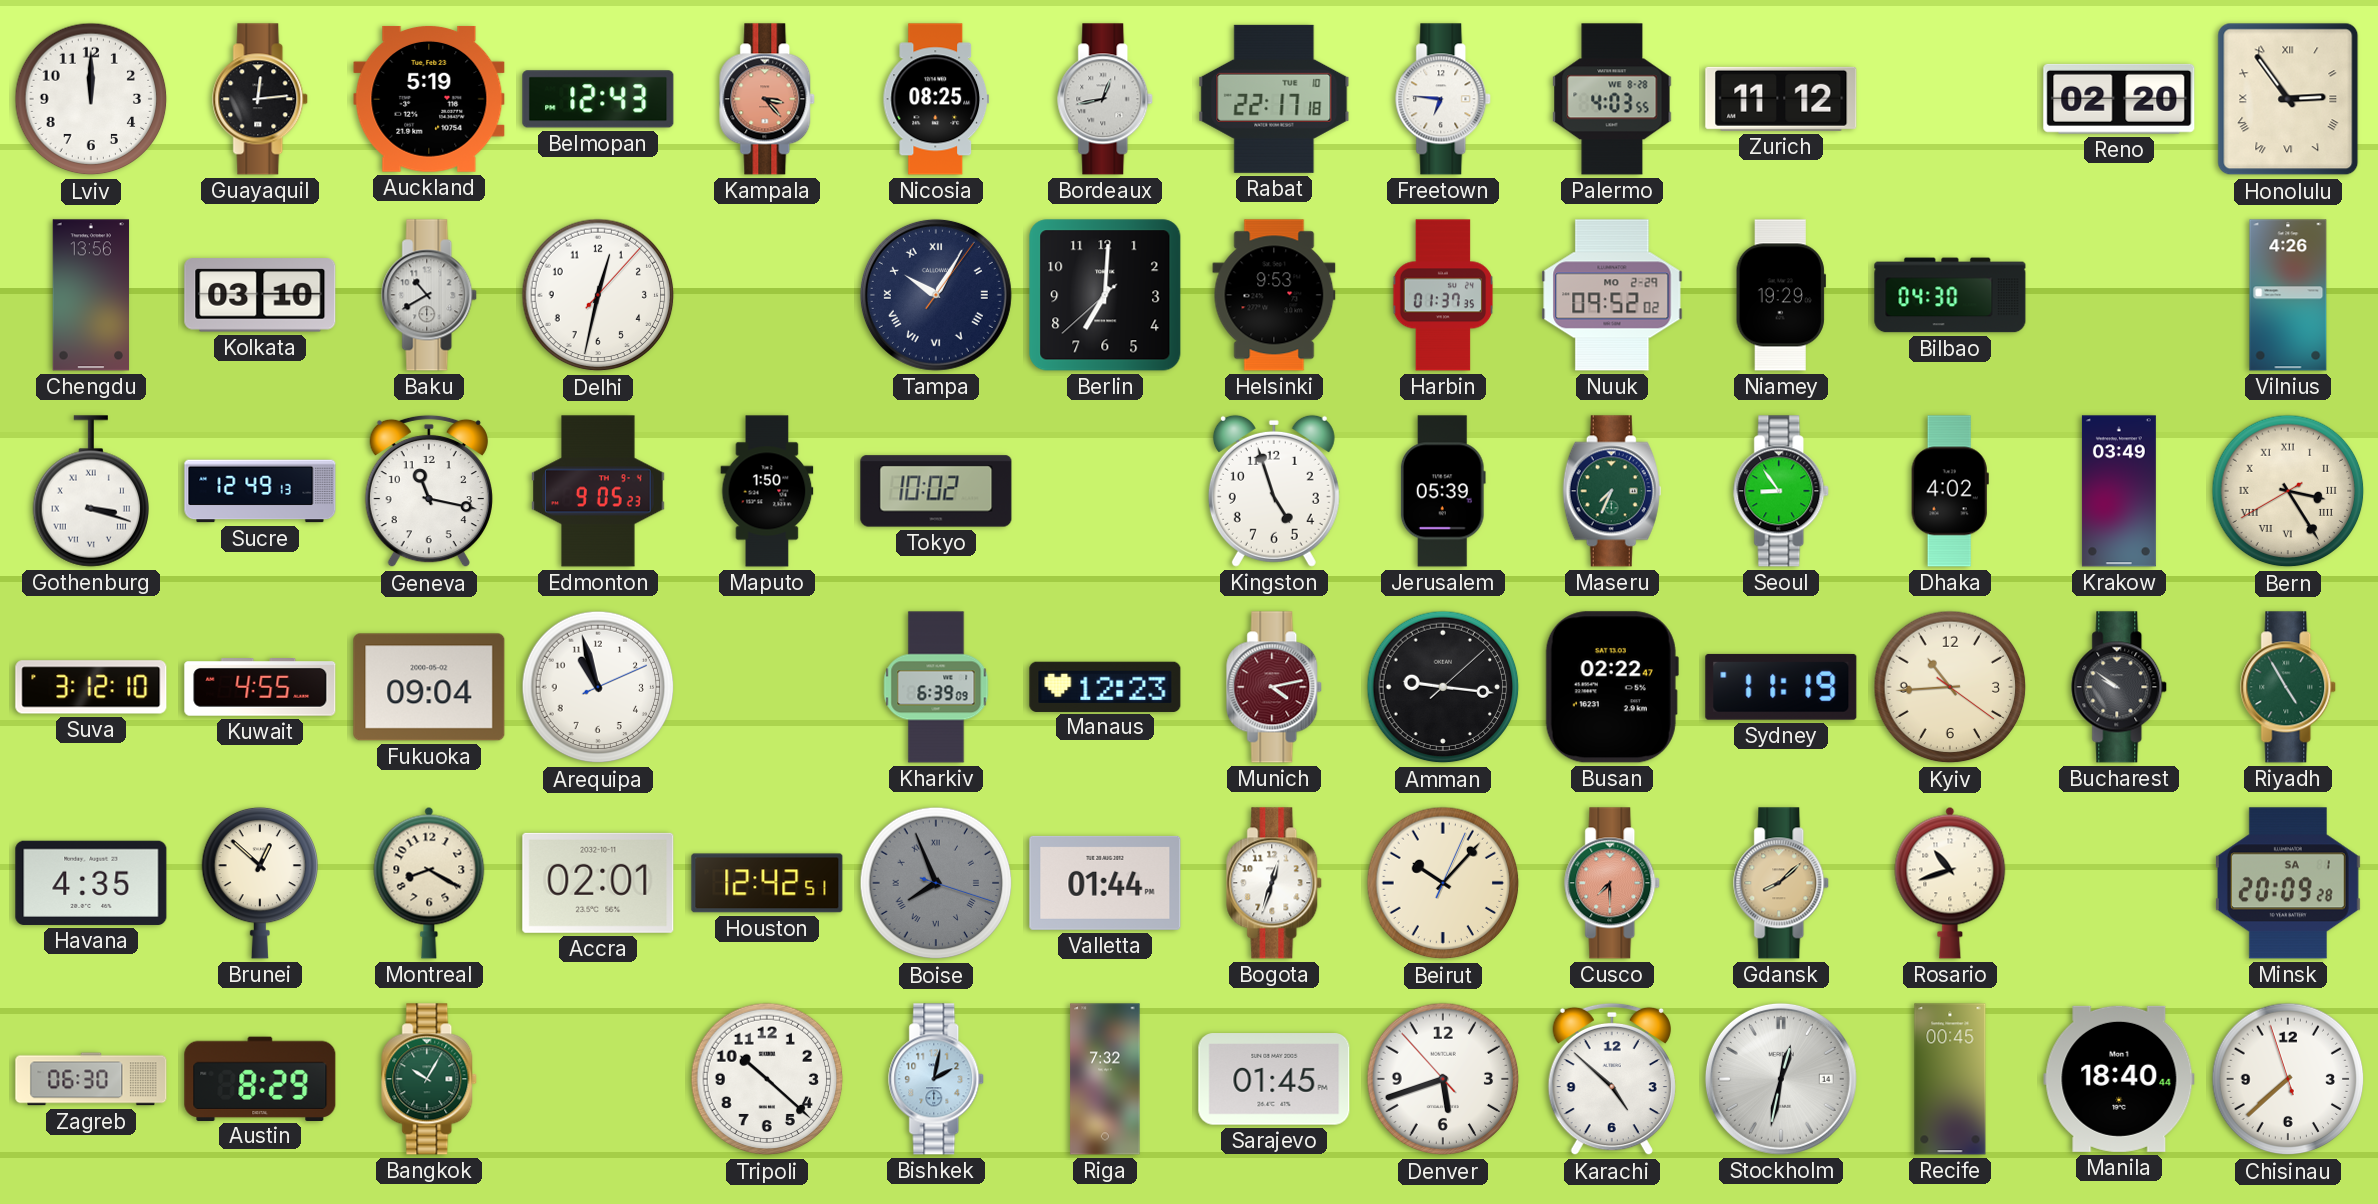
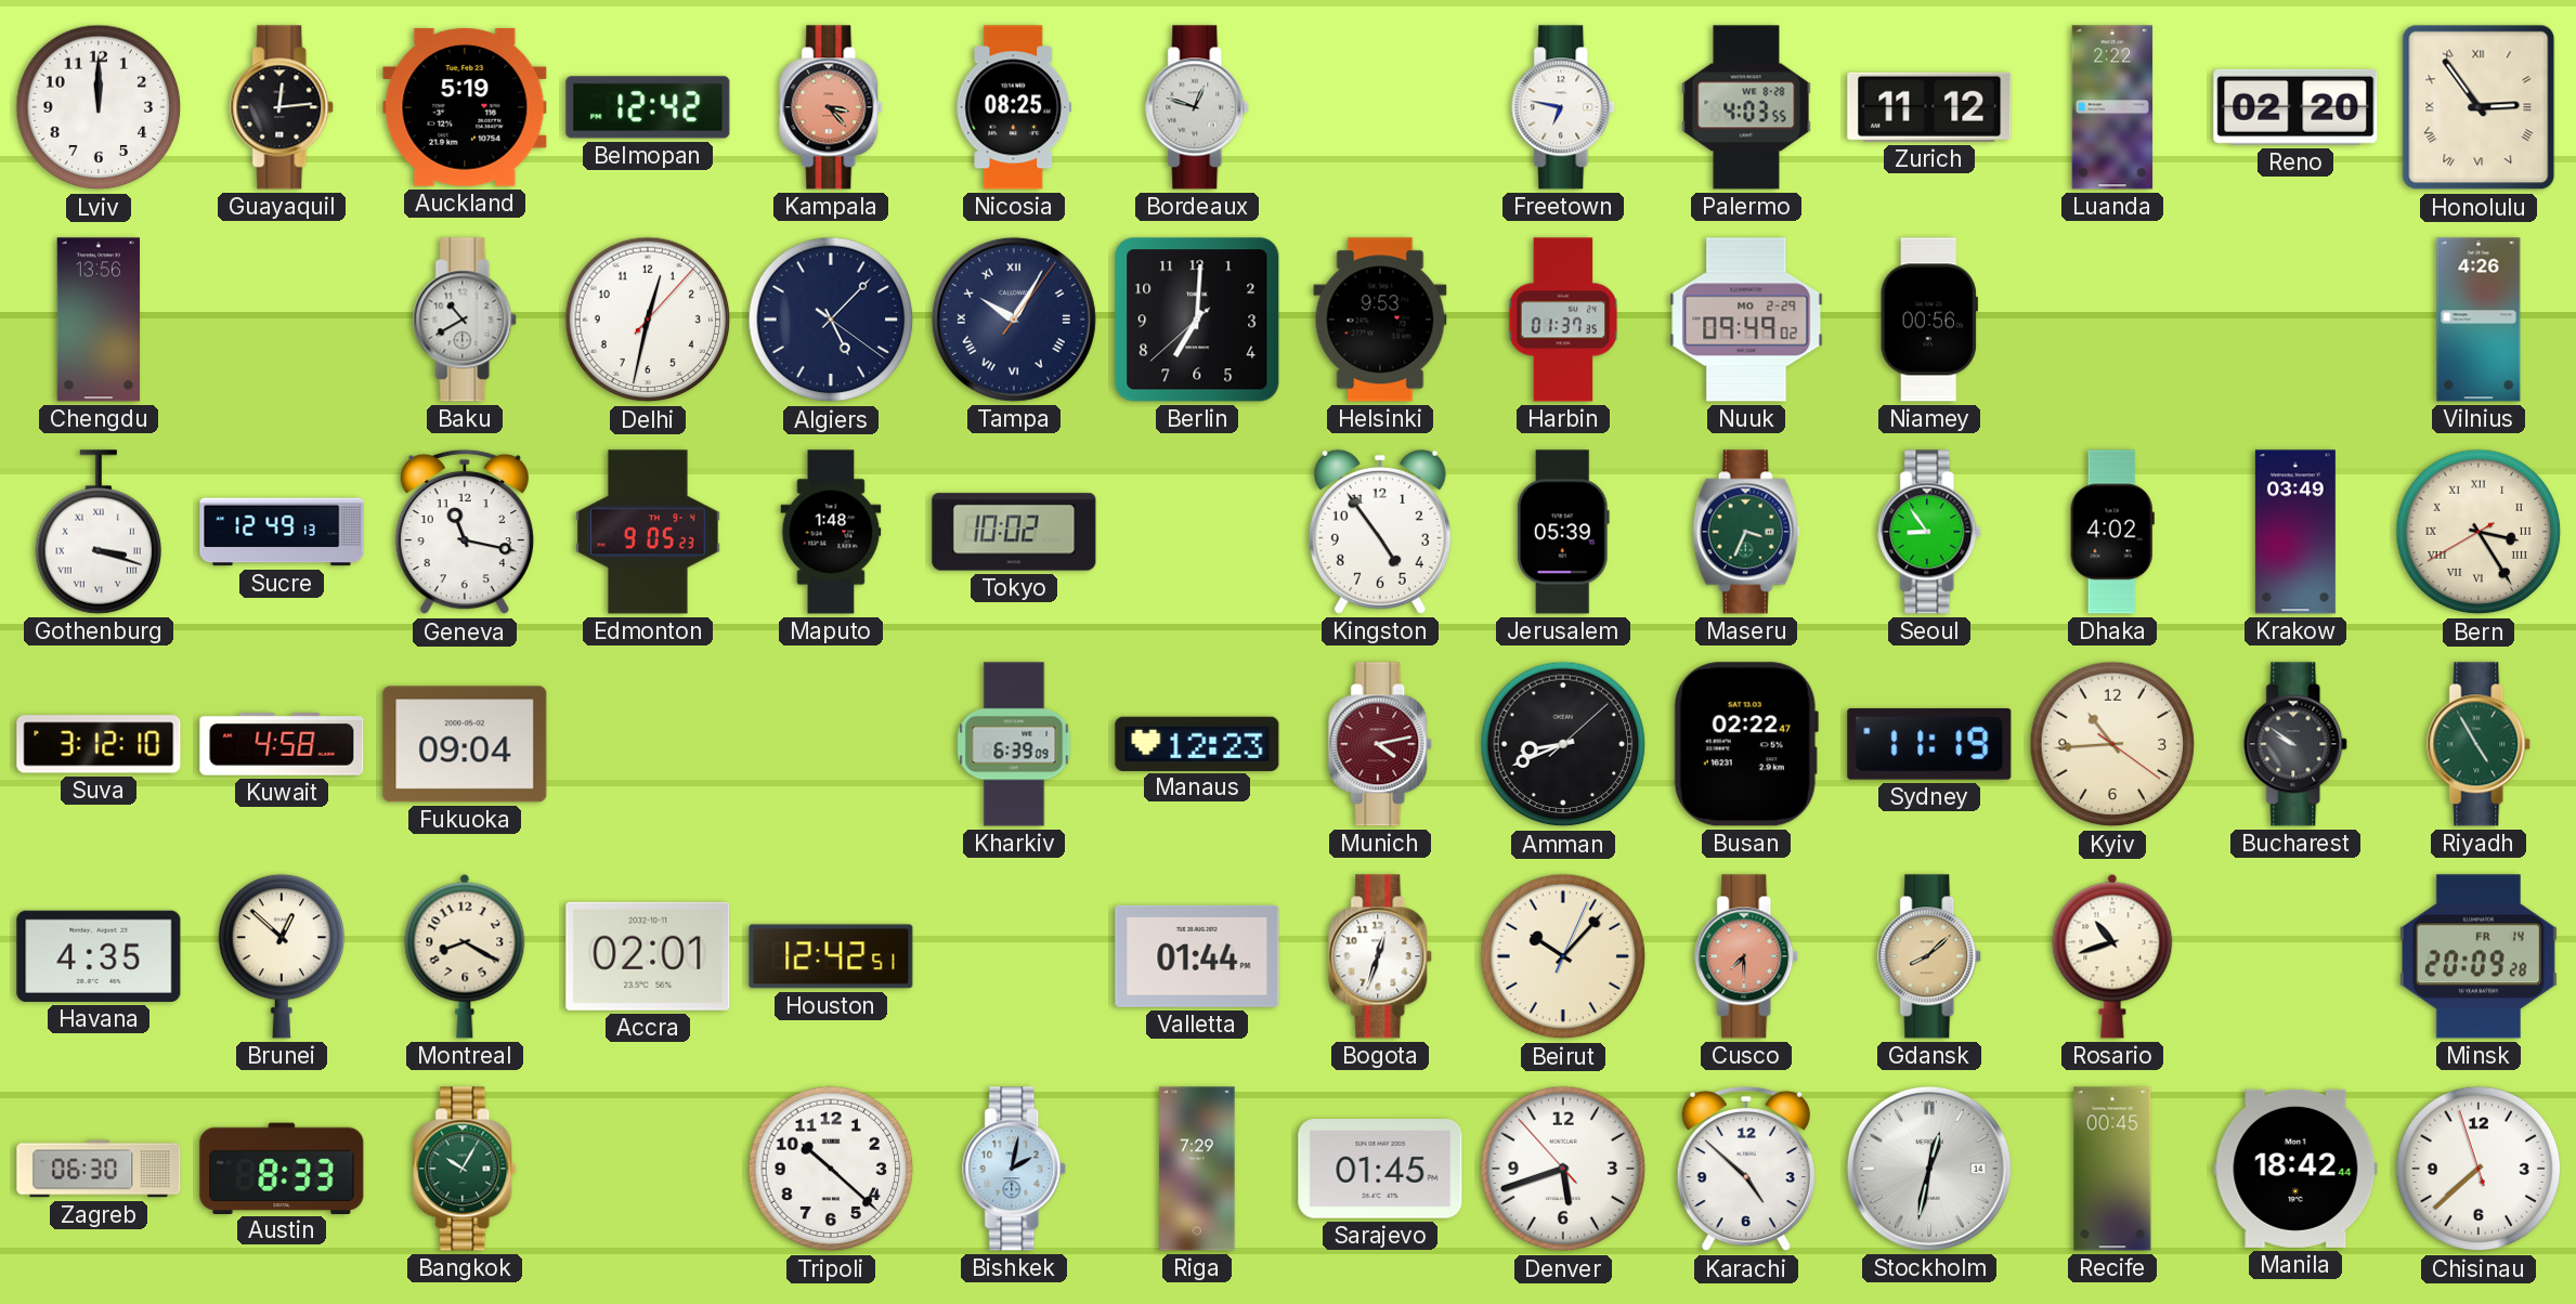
Belmopan: 12:43 -> 12:42 (648, 107)
Bordeaux: 12:43 -> 12:48 (1198, 107)
Rabat: 22:17 -> none (1274, 99)
Freetown: 6:46 -> 6:47 (1564, 107)
Luanda: none -> 2:22 (2112, 107)
Kolkata: 03:10 -> none (260, 295)
Algiers: none -> 5:07 (831, 320)
Nuuk: 09:52 -> 09:49 (1746, 320)
Niamey: 19:29 -> 00:56 (1929, 320)
Bilbao: 04:30 -> none (1950, 295)
Maputo: 1:50 -> 1:48 (831, 532)
Kingston: 4:57 -> 4:54 (1380, 532)
Maseru: 7:34 -> 3:34 (1746, 532)
Kuwait: 4:55 -> 4:58 (282, 745)
Arequipa: 10:57 -> none (598, 687)
Amman: 9:16 -> 8:41 (1563, 744)
Boise: 7:56 -> none (936, 883)
Minsk date: SA 1 -> FR 14 (2479, 956)
Austin: 8:29 -> 8:33 (282, 1168)
Riga: 7:32 -> 7:29 (1197, 1169)
Manila: 18:40 -> 18:42 (2295, 1169)
